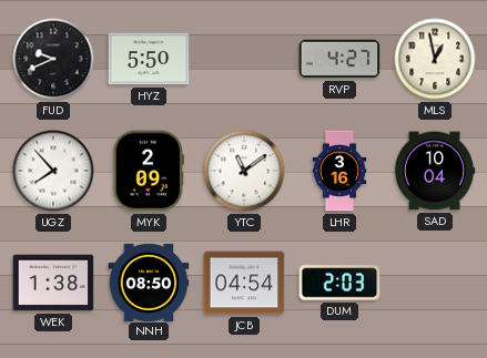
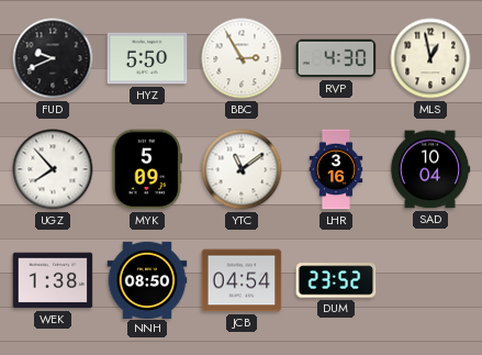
BBC: none -> 2:55 (242, 58)
RVP: 4:27 -> 4:30 (336, 58)
MYK: 2:09 -> 5:09 (147, 169)
DUM: 2:03 -> 23:52 (336, 280)
